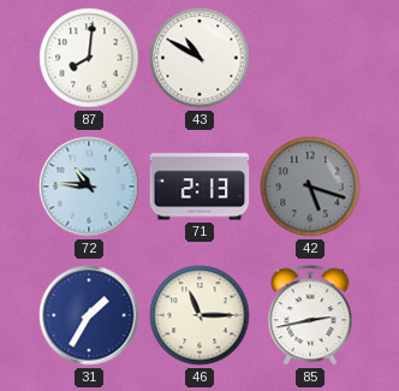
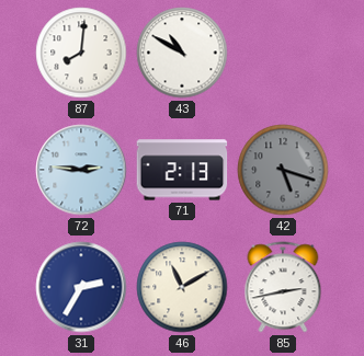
72: 10:46 -> 2:46 (81, 170)
31: 1:35 -> 2:35 (81, 287)
46: 11:15 -> 11:10 (182, 287)
